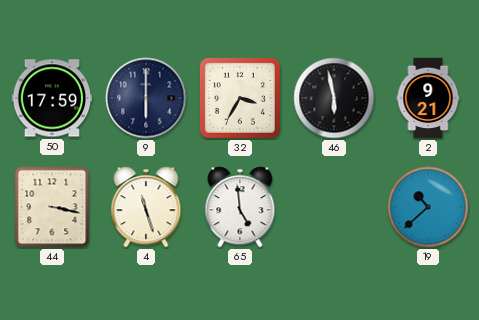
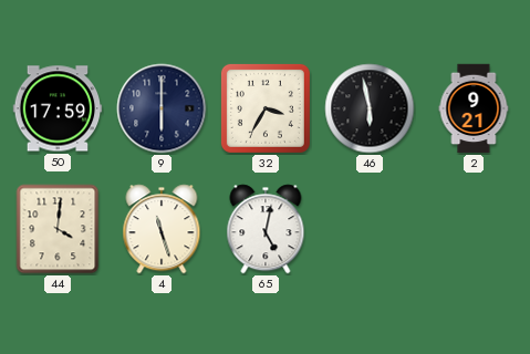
44: 3:17 -> 4:01 (58, 229)
65: 4:59 -> 5:02 (266, 229)
19: 10:38 -> none (428, 207)
